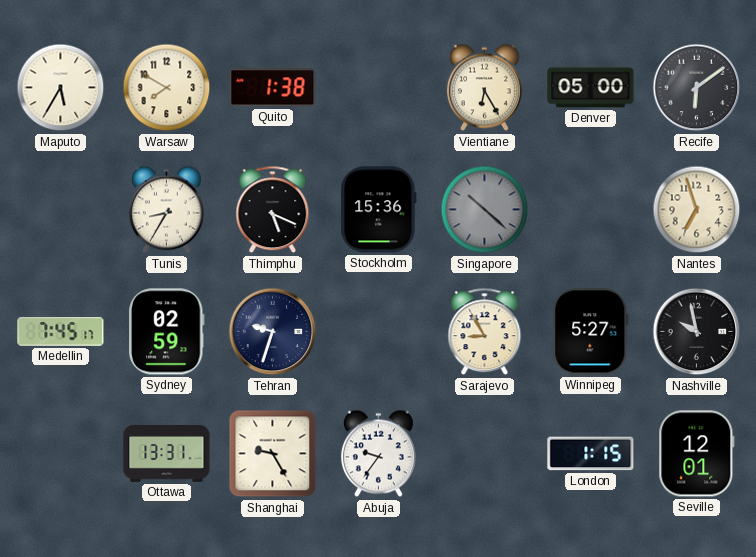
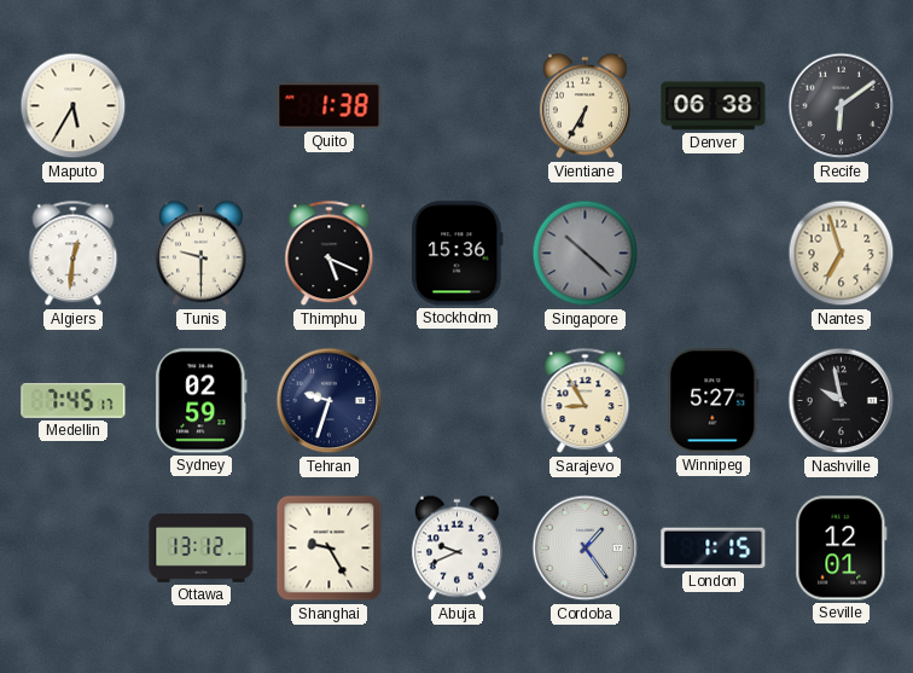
Warsaw: 7:50 -> none (167, 88)
Vientiane: 6:25 -> 6:35 (585, 106)
Denver: 05:00 -> 06:38 (714, 106)
Algiers: none -> 12:31 (74, 254)
Tunis: 8:35 -> 9:30 (200, 254)
Ottawa: 13:31 -> 13:12 (202, 547)
Abuja: 9:36 -> 9:41 (456, 549)
Cordoba: none -> 1:24 (586, 549)
